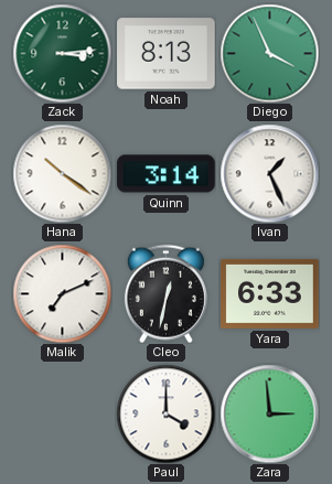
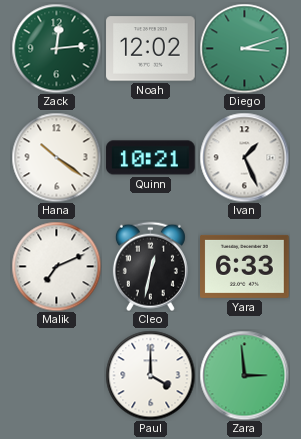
Zack: 3:14 -> 12:14 (56, 48)
Noah: 8:13 -> 12:02 (151, 49)
Diego: 3:56 -> 3:12 (244, 48)
Quinn: 3:14 -> 10:21 (151, 158)
